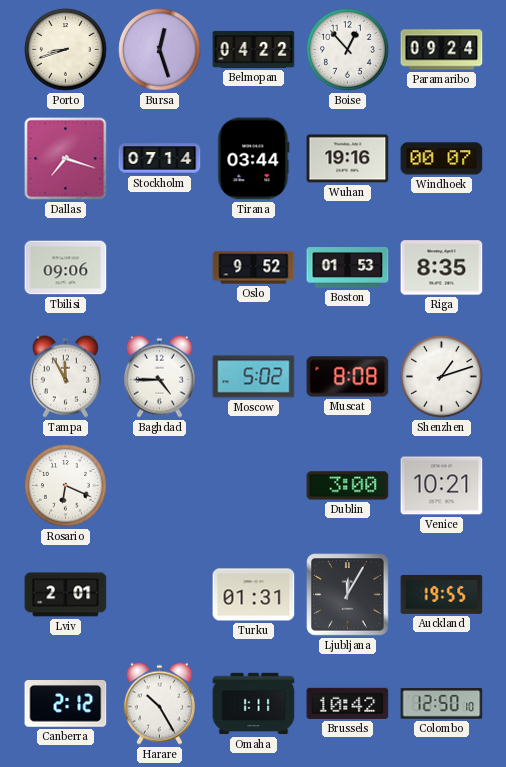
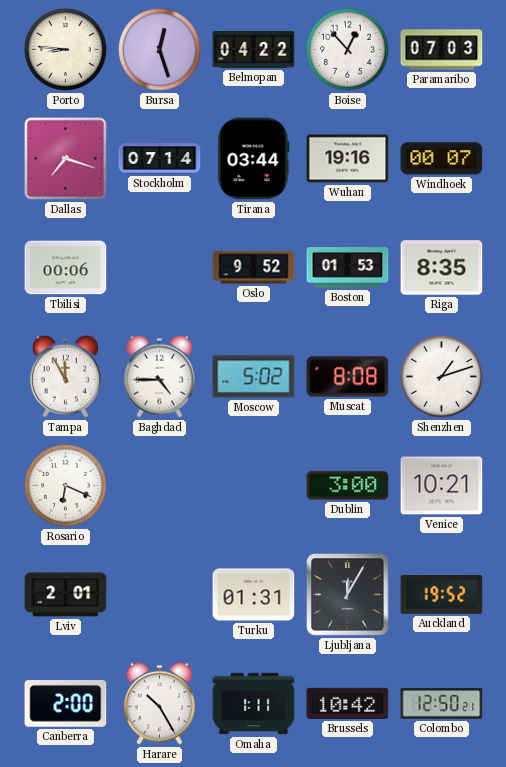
Porto: 8:42 -> 8:46 (66, 50)
Paramaribo: 09:24 -> 07:03 (442, 50)
Tbilisi: 09:06 -> 00:06 (66, 268)
Auckland: 19:55 -> 19:52 (442, 594)
Canberra: 2:12 -> 2:00 (66, 704)
Colombo: 12:50:10 -> 12:50:21 (442, 704)
